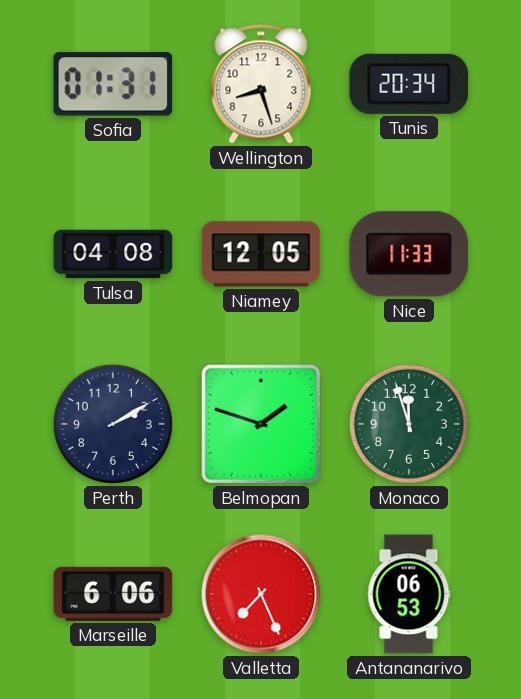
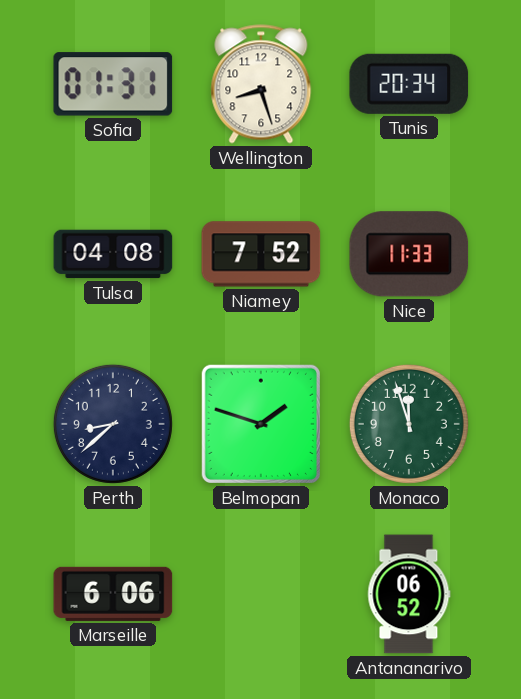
Niamey: 12:05 -> 7:52 (261, 254)
Perth: 2:10 -> 8:38 (113, 424)
Valletta: 7:26 -> none (261, 594)
Antananarivo: 06:53 -> 06:52 (409, 594)
